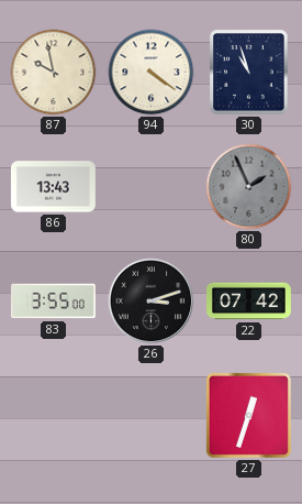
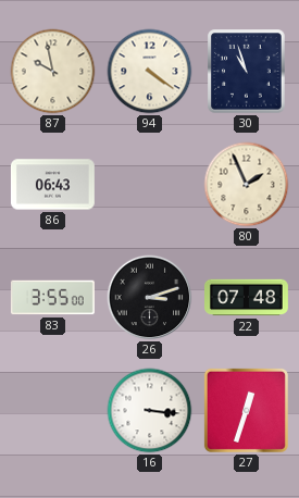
86: 13:43 -> 06:43 (52, 185)
80 dial: grey -> cream (247, 185)
22: 07:42 -> 07:48 (247, 298)
16: none -> 3:16 (150, 411)
